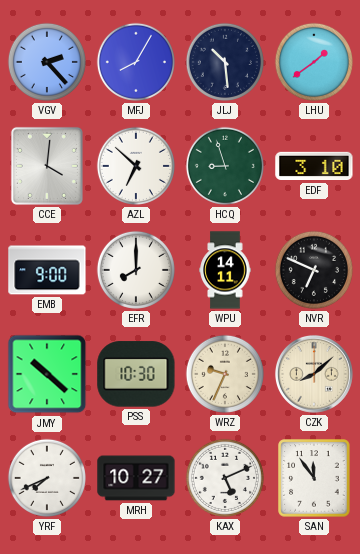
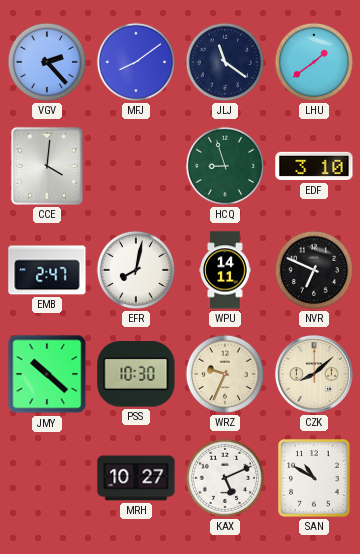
MFJ: 8:05 -> 8:09 (136, 62)
JLJ: 10:29 -> 11:21 (225, 62)
AZL: 6:52 -> none (136, 166)
EMB: 9:00 -> 2:47 (47, 270)
EFR: 8:00 -> 8:02 (136, 270)
YRF: 7:41 -> none (47, 478)
SAN: 11:54 -> 10:50 (314, 478)
